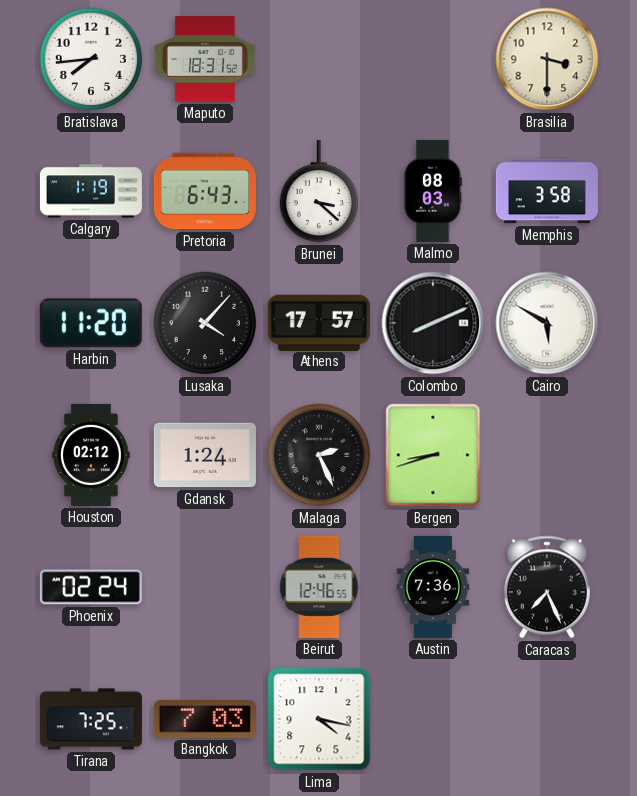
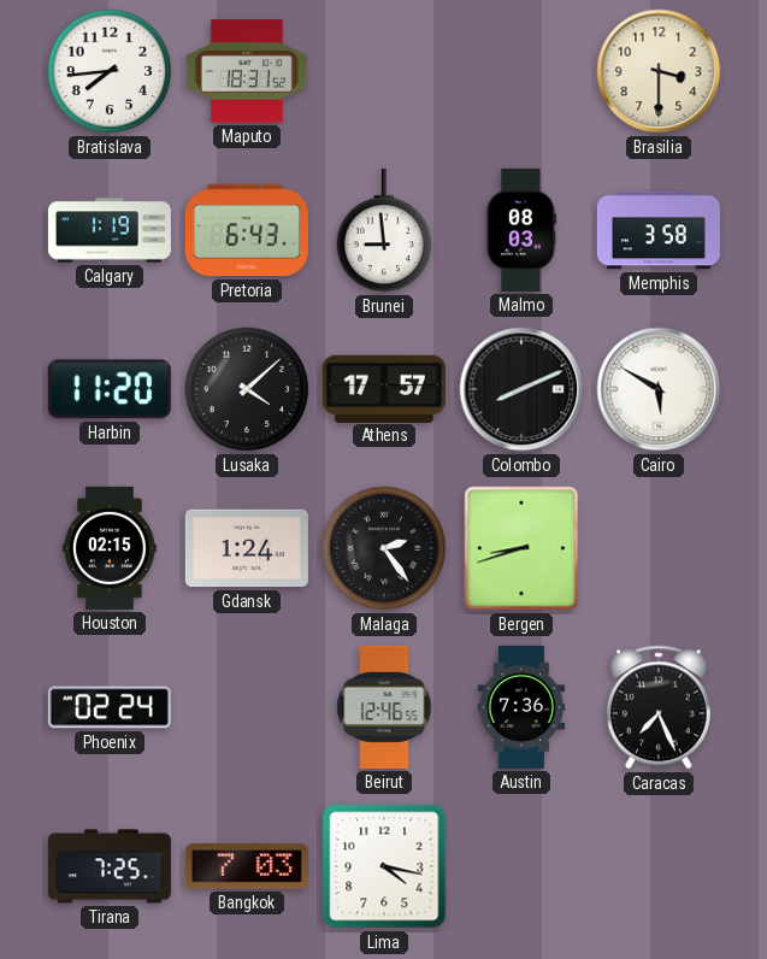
Brunei: 3:22 -> 8:59 (384, 230)
Lusaka: 4:07 -> 4:08 (247, 389)
Houston: 02:12 -> 02:15 (110, 548)
Malaga: 2:26 -> 2:24 (384, 548)
